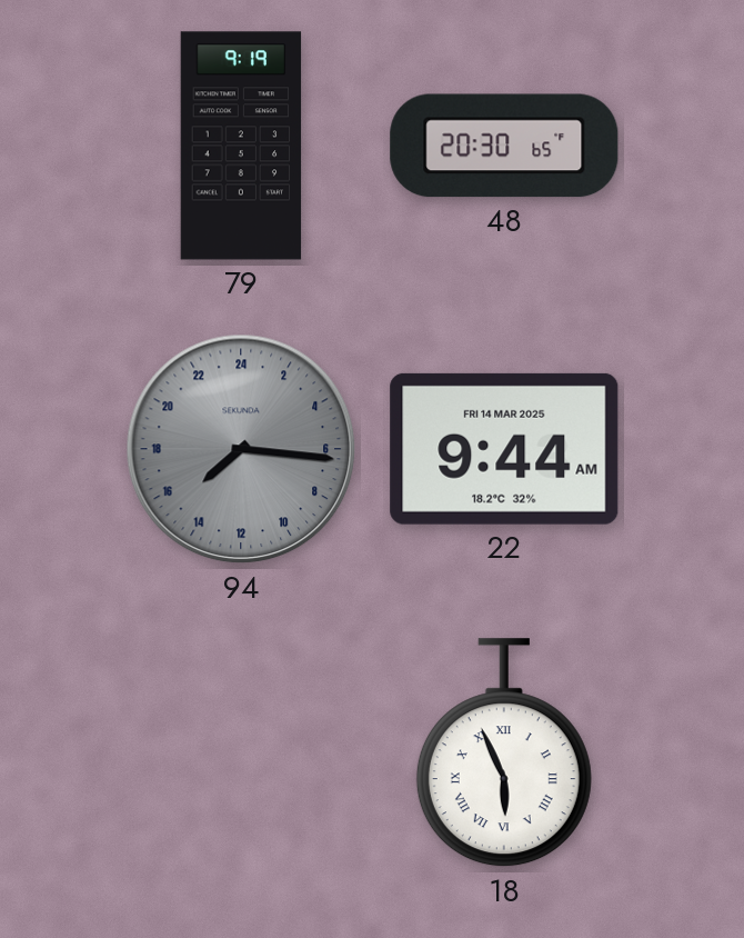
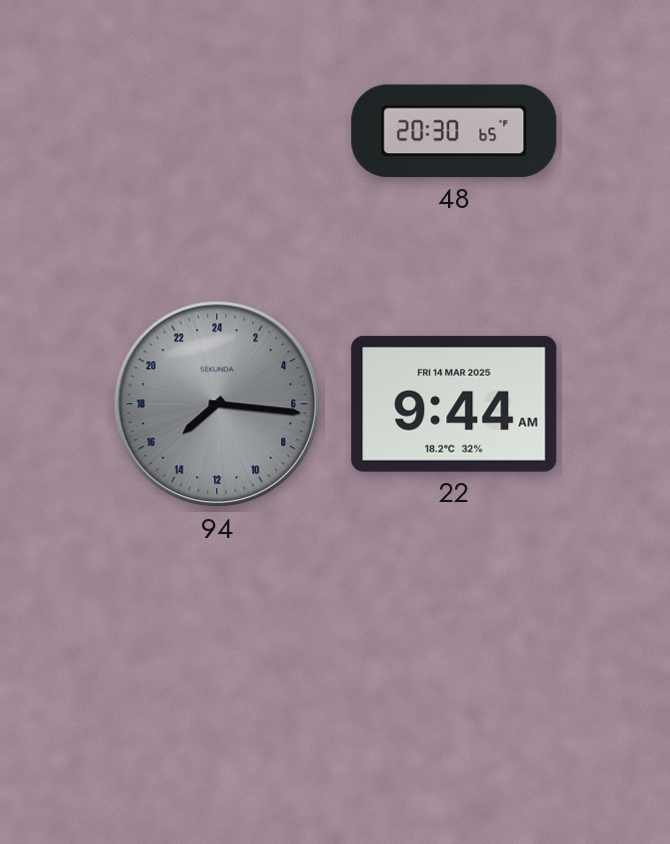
79: 9:19 -> none (241, 146)
18: 5:56 -> none (504, 754)
